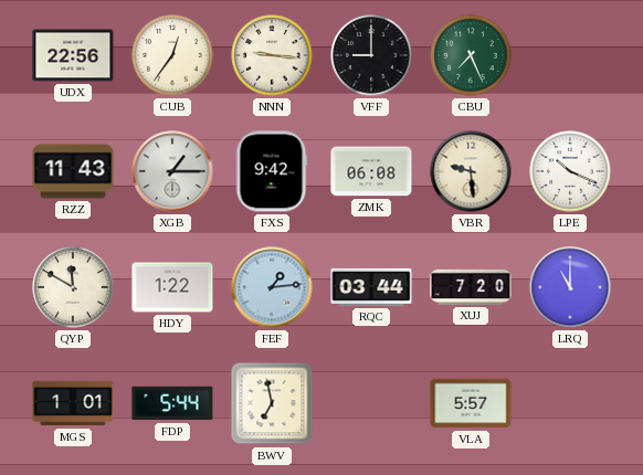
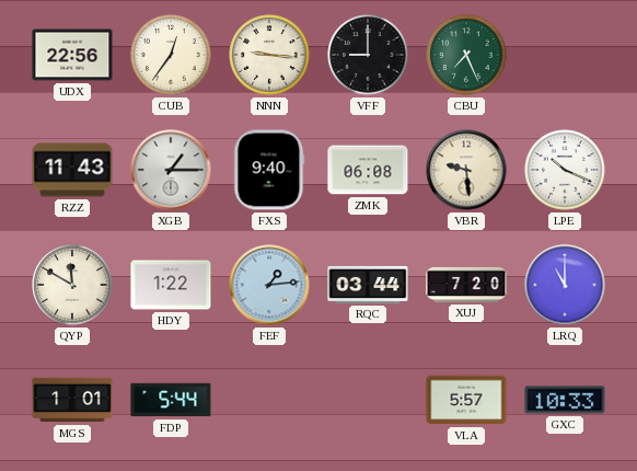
FXS: 9:42 -> 9:40 (269, 170)
BWV: 6:58 -> none (272, 403)
GXC: none -> 10:33 (565, 400)
